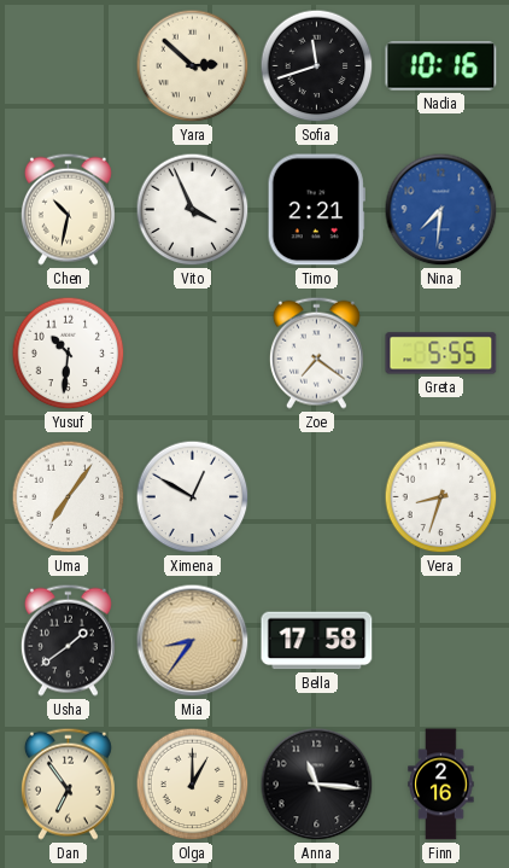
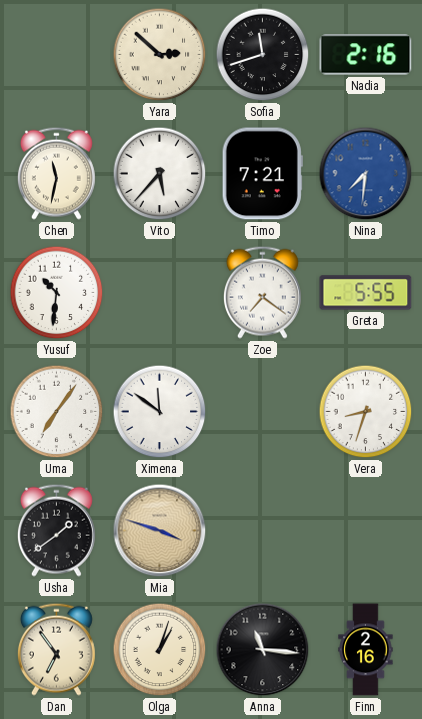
Nadia: 10:16 -> 2:16 (366, 55)
Chen: 10:32 -> 11:32 (56, 173)
Vito: 3:56 -> 5:37 (160, 174)
Timo: 2:21 -> 7:21 (262, 174)
Ximena: 12:50 -> 11:51 (160, 412)
Mia: 8:36 -> 3:48 (160, 531)
Bella: 17:58 -> none (317, 641)
Olga: 1:00 -> 1:03 (160, 650)
